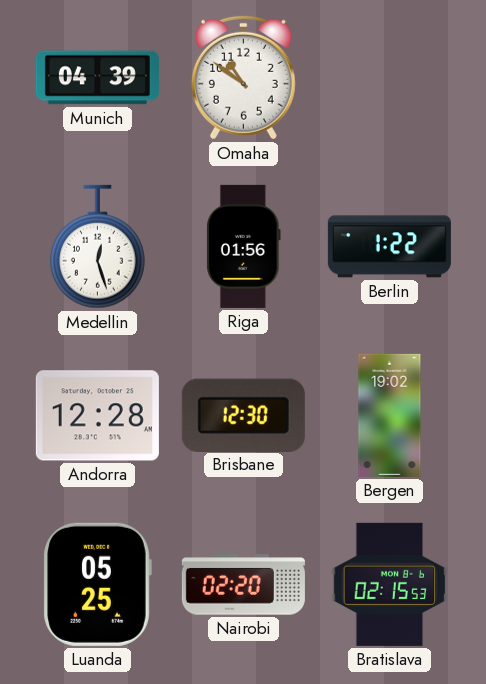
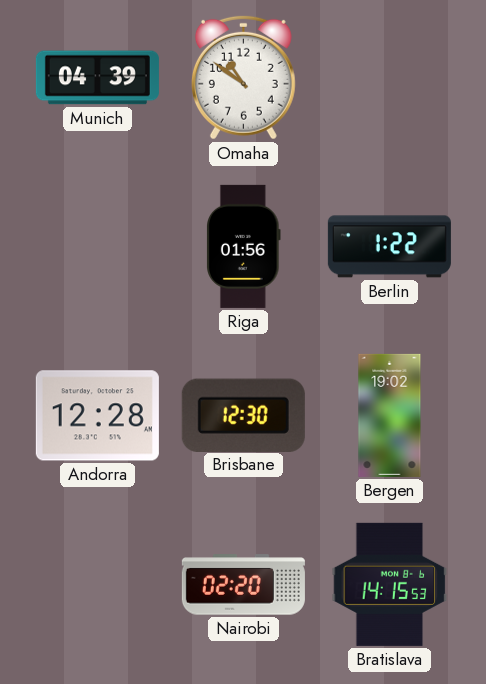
Medellin: 12:27 -> none (97, 247)
Luanda: 05:25 -> none (97, 584)
Bratislava: 02:15 -> 14:15 (390, 584)
